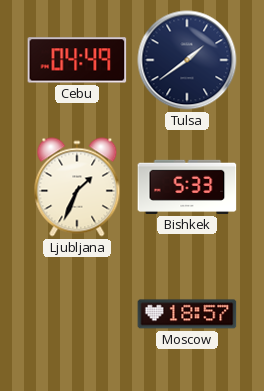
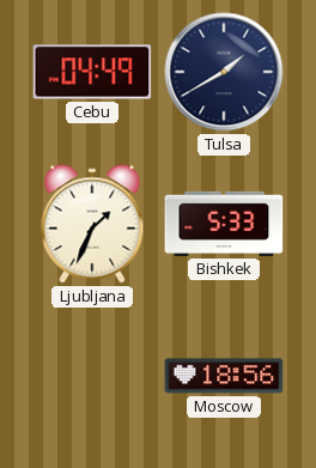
Tulsa: 1:39 -> 1:40 (224, 72)
Moscow: 18:57 -> 18:56 (224, 376)
